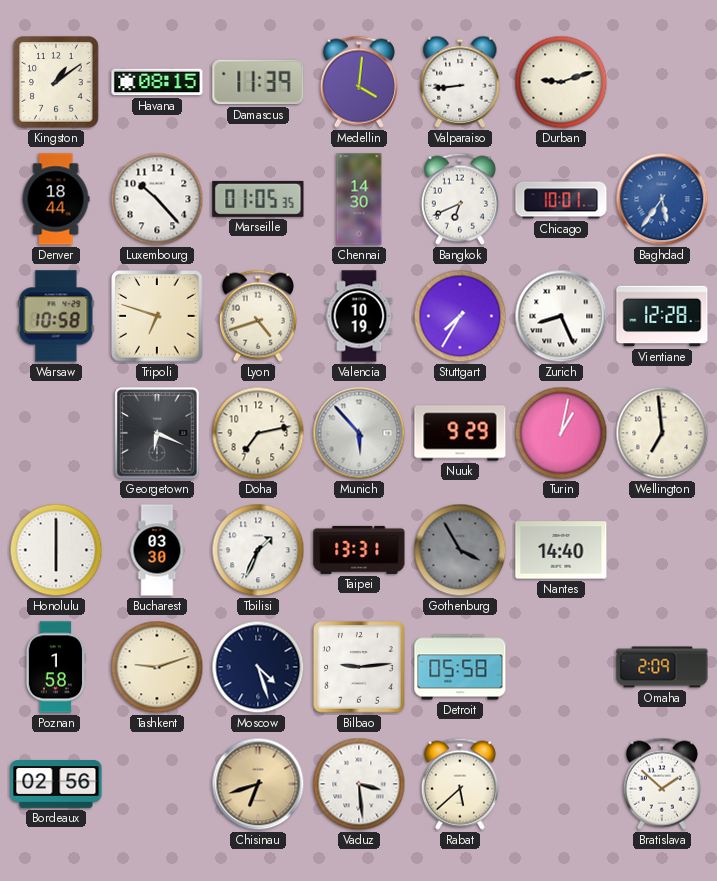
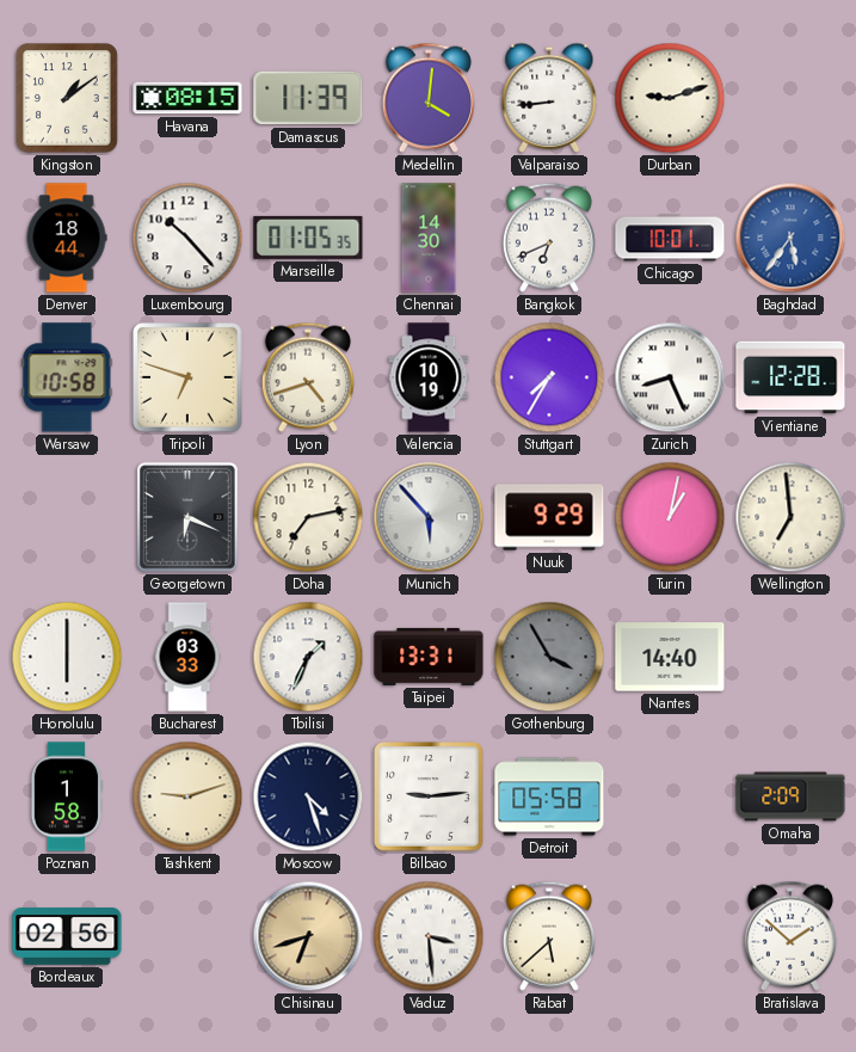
Bucharest: 03:30 -> 03:33 (187, 657)
